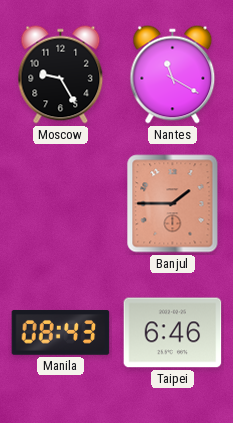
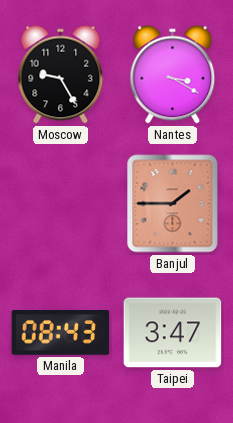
Nantes: 11:20 -> 3:20 (173, 75)
Taipei: 6:46 -> 3:47 (173, 333)
